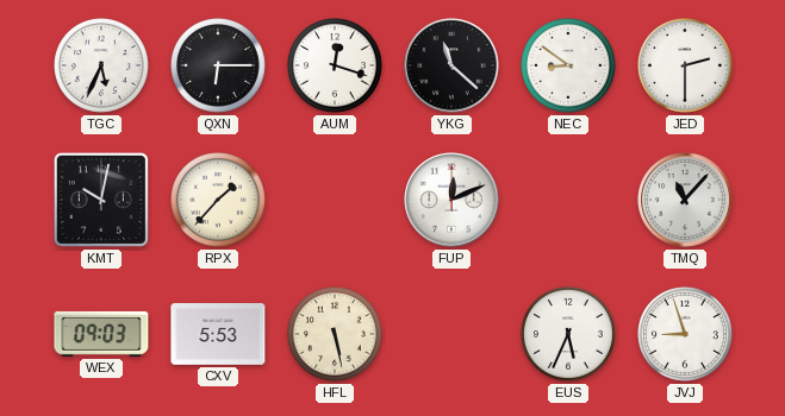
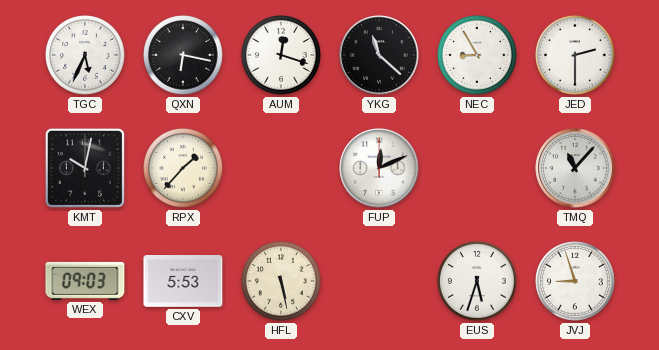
QXN: 6:15 -> 6:17 (184, 56)
NEC: 8:51 -> 8:55 (478, 56)
EUS: 5:34 -> 5:33 (478, 282)
